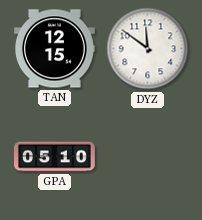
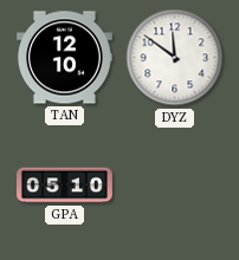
TAN: 12:15 -> 12:10 (65, 58)
